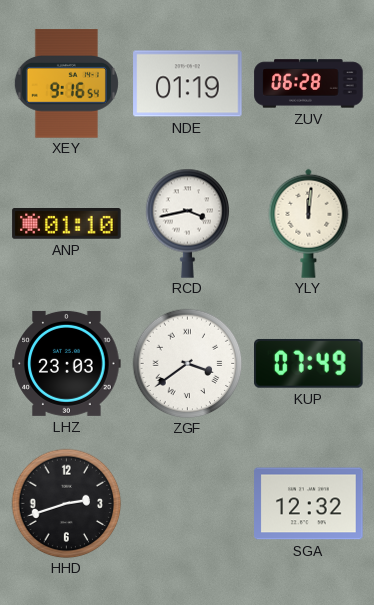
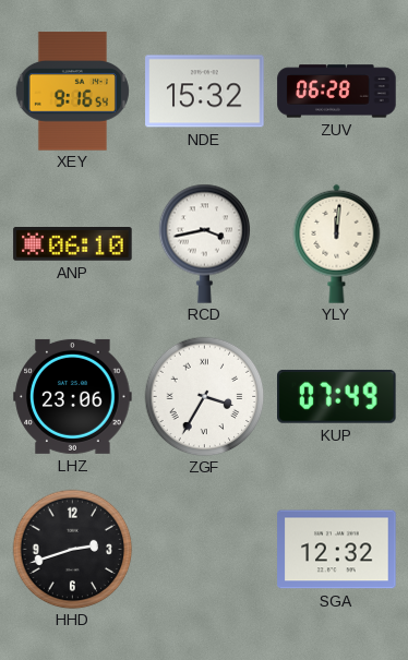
NDE: 01:19 -> 15:32 (205, 92)
ANP: 01:10 -> 06:10 (73, 244)
LHZ: 23:03 -> 23:06 (73, 396)
ZGF: 3:39 -> 3:35 (204, 396)
